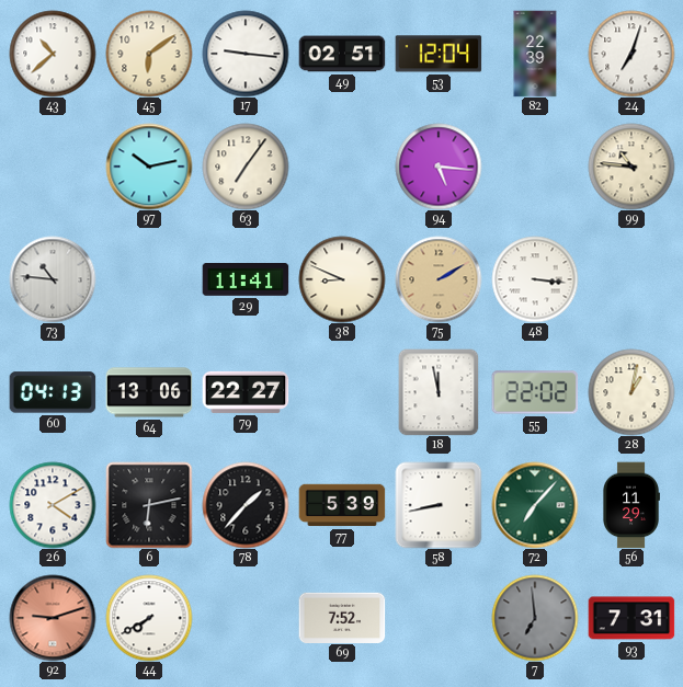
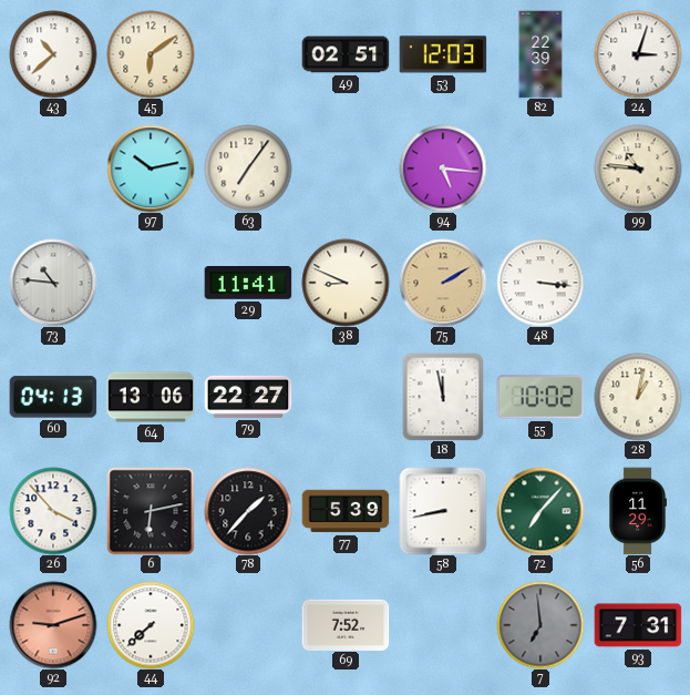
17: 9:16 -> none (246, 54)
53: 12:04 -> 12:03 (443, 54)
24: 7:03 -> 3:03 (638, 54)
55: 22:02 -> 10:02 (540, 397)
26: 4:10 -> 3:53 (53, 511)
44: 7:40 -> 7:38 (151, 625)
